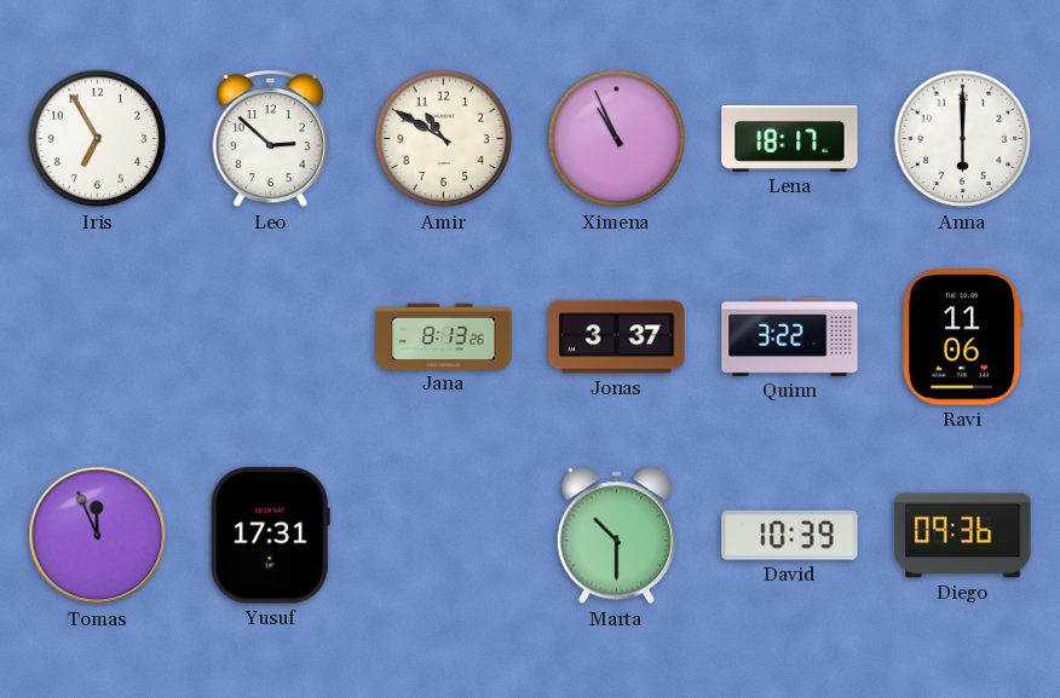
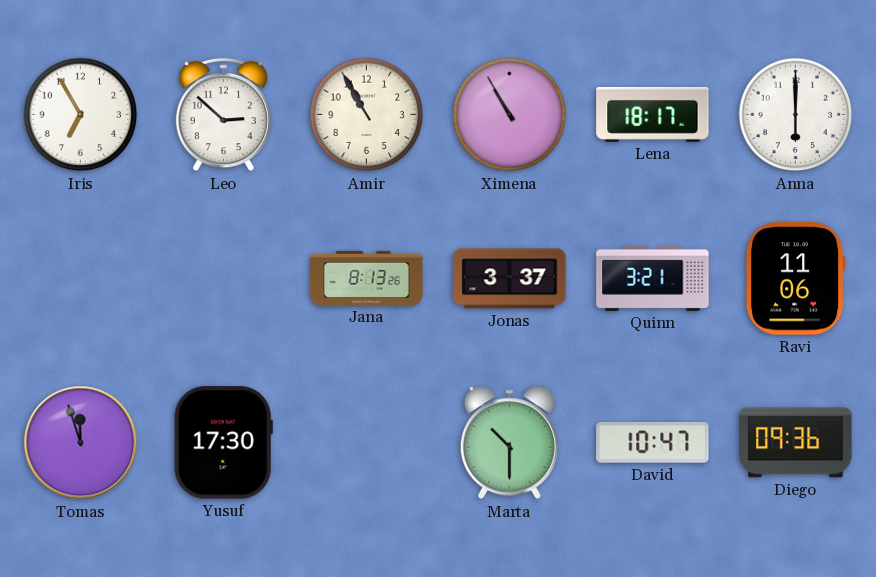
Amir: 10:50 -> 10:55 (367, 115)
Ximena: 10:56 -> 10:55 (510, 115)
Quinn: 3:22 -> 3:21 (653, 278)
Tomas: 11:56 -> 11:57 (81, 443)
Yusuf: 17:31 -> 17:30 (223, 443)
David: 10:39 -> 10:47 (653, 443)
